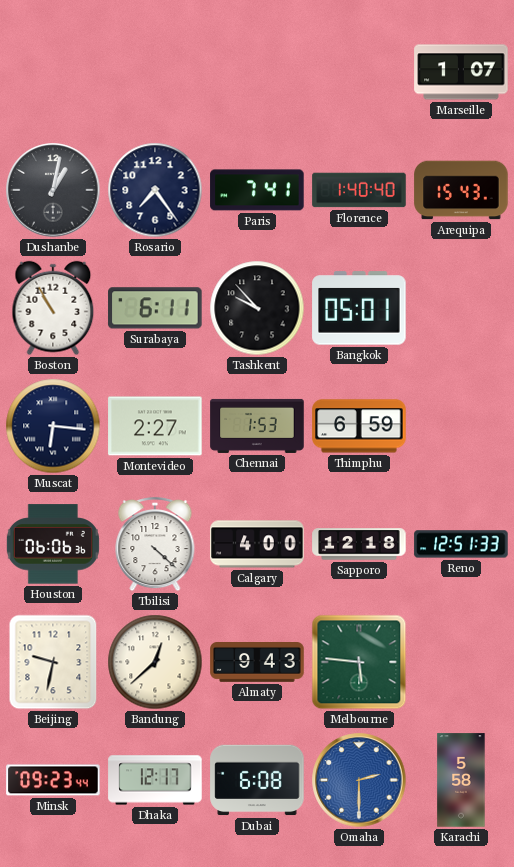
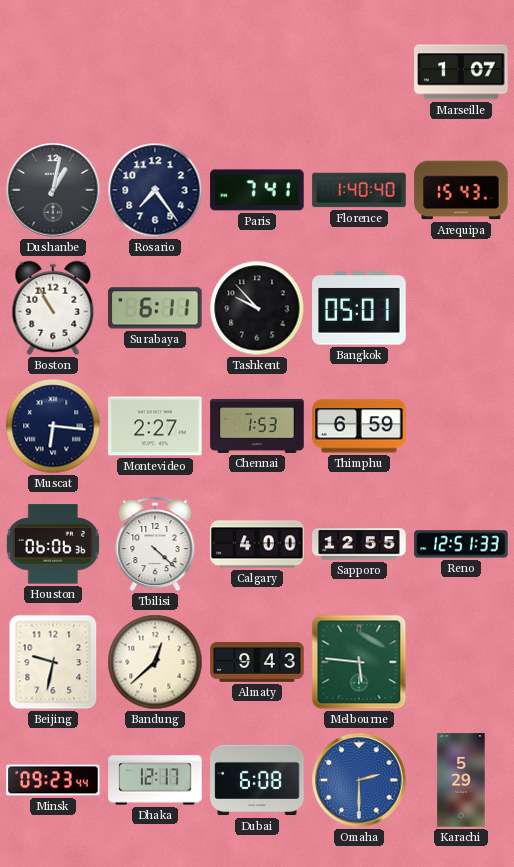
Sapporo: 12:18 -> 12:55 (359, 544)
Karachi: 5:58 -> 5:29 (461, 780)
